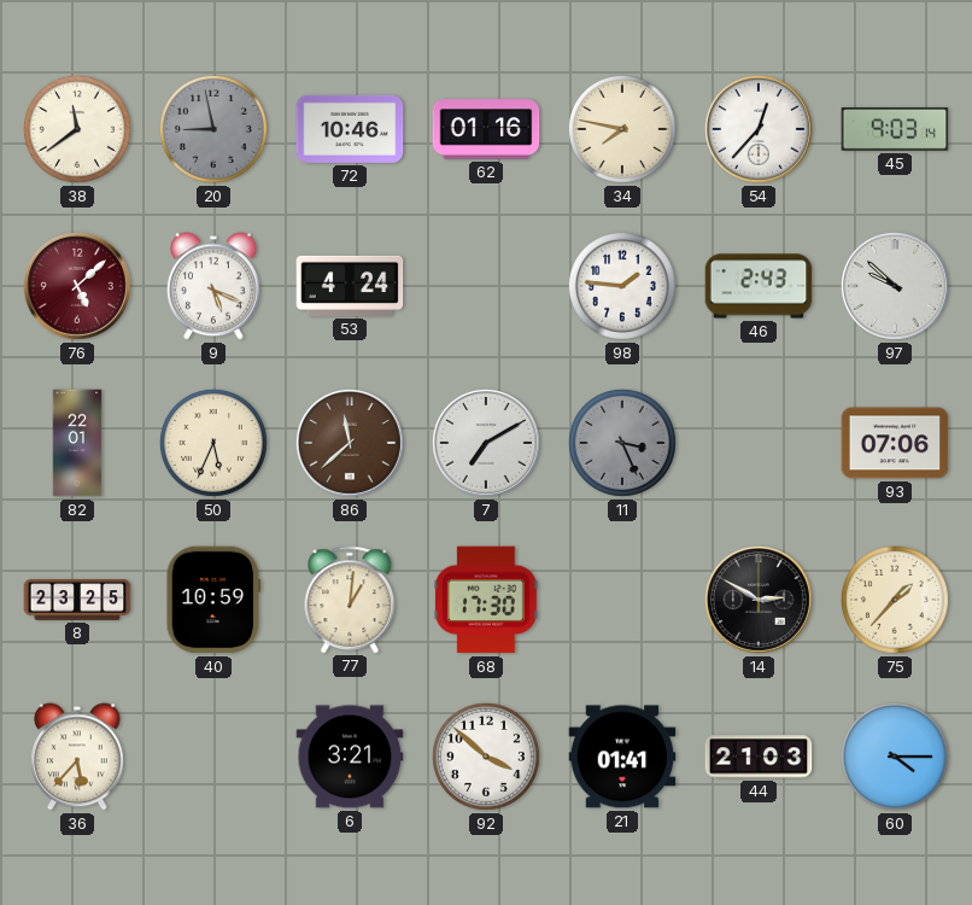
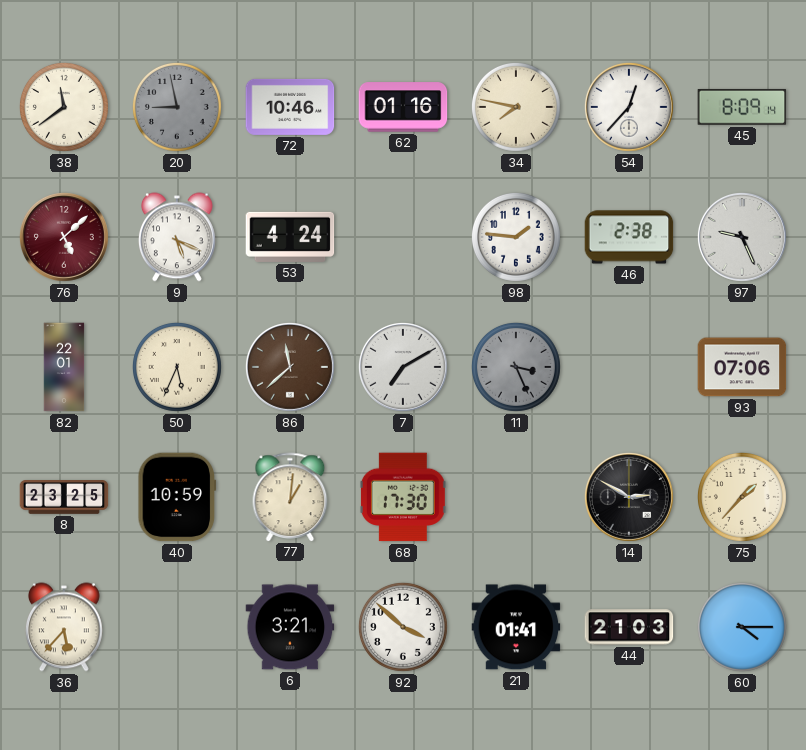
45: 9:03 -> 8:09 (742, 107)
46: 2:43 -> 2:38 (629, 237)
97: 9:52 -> 9:26 (742, 237)
